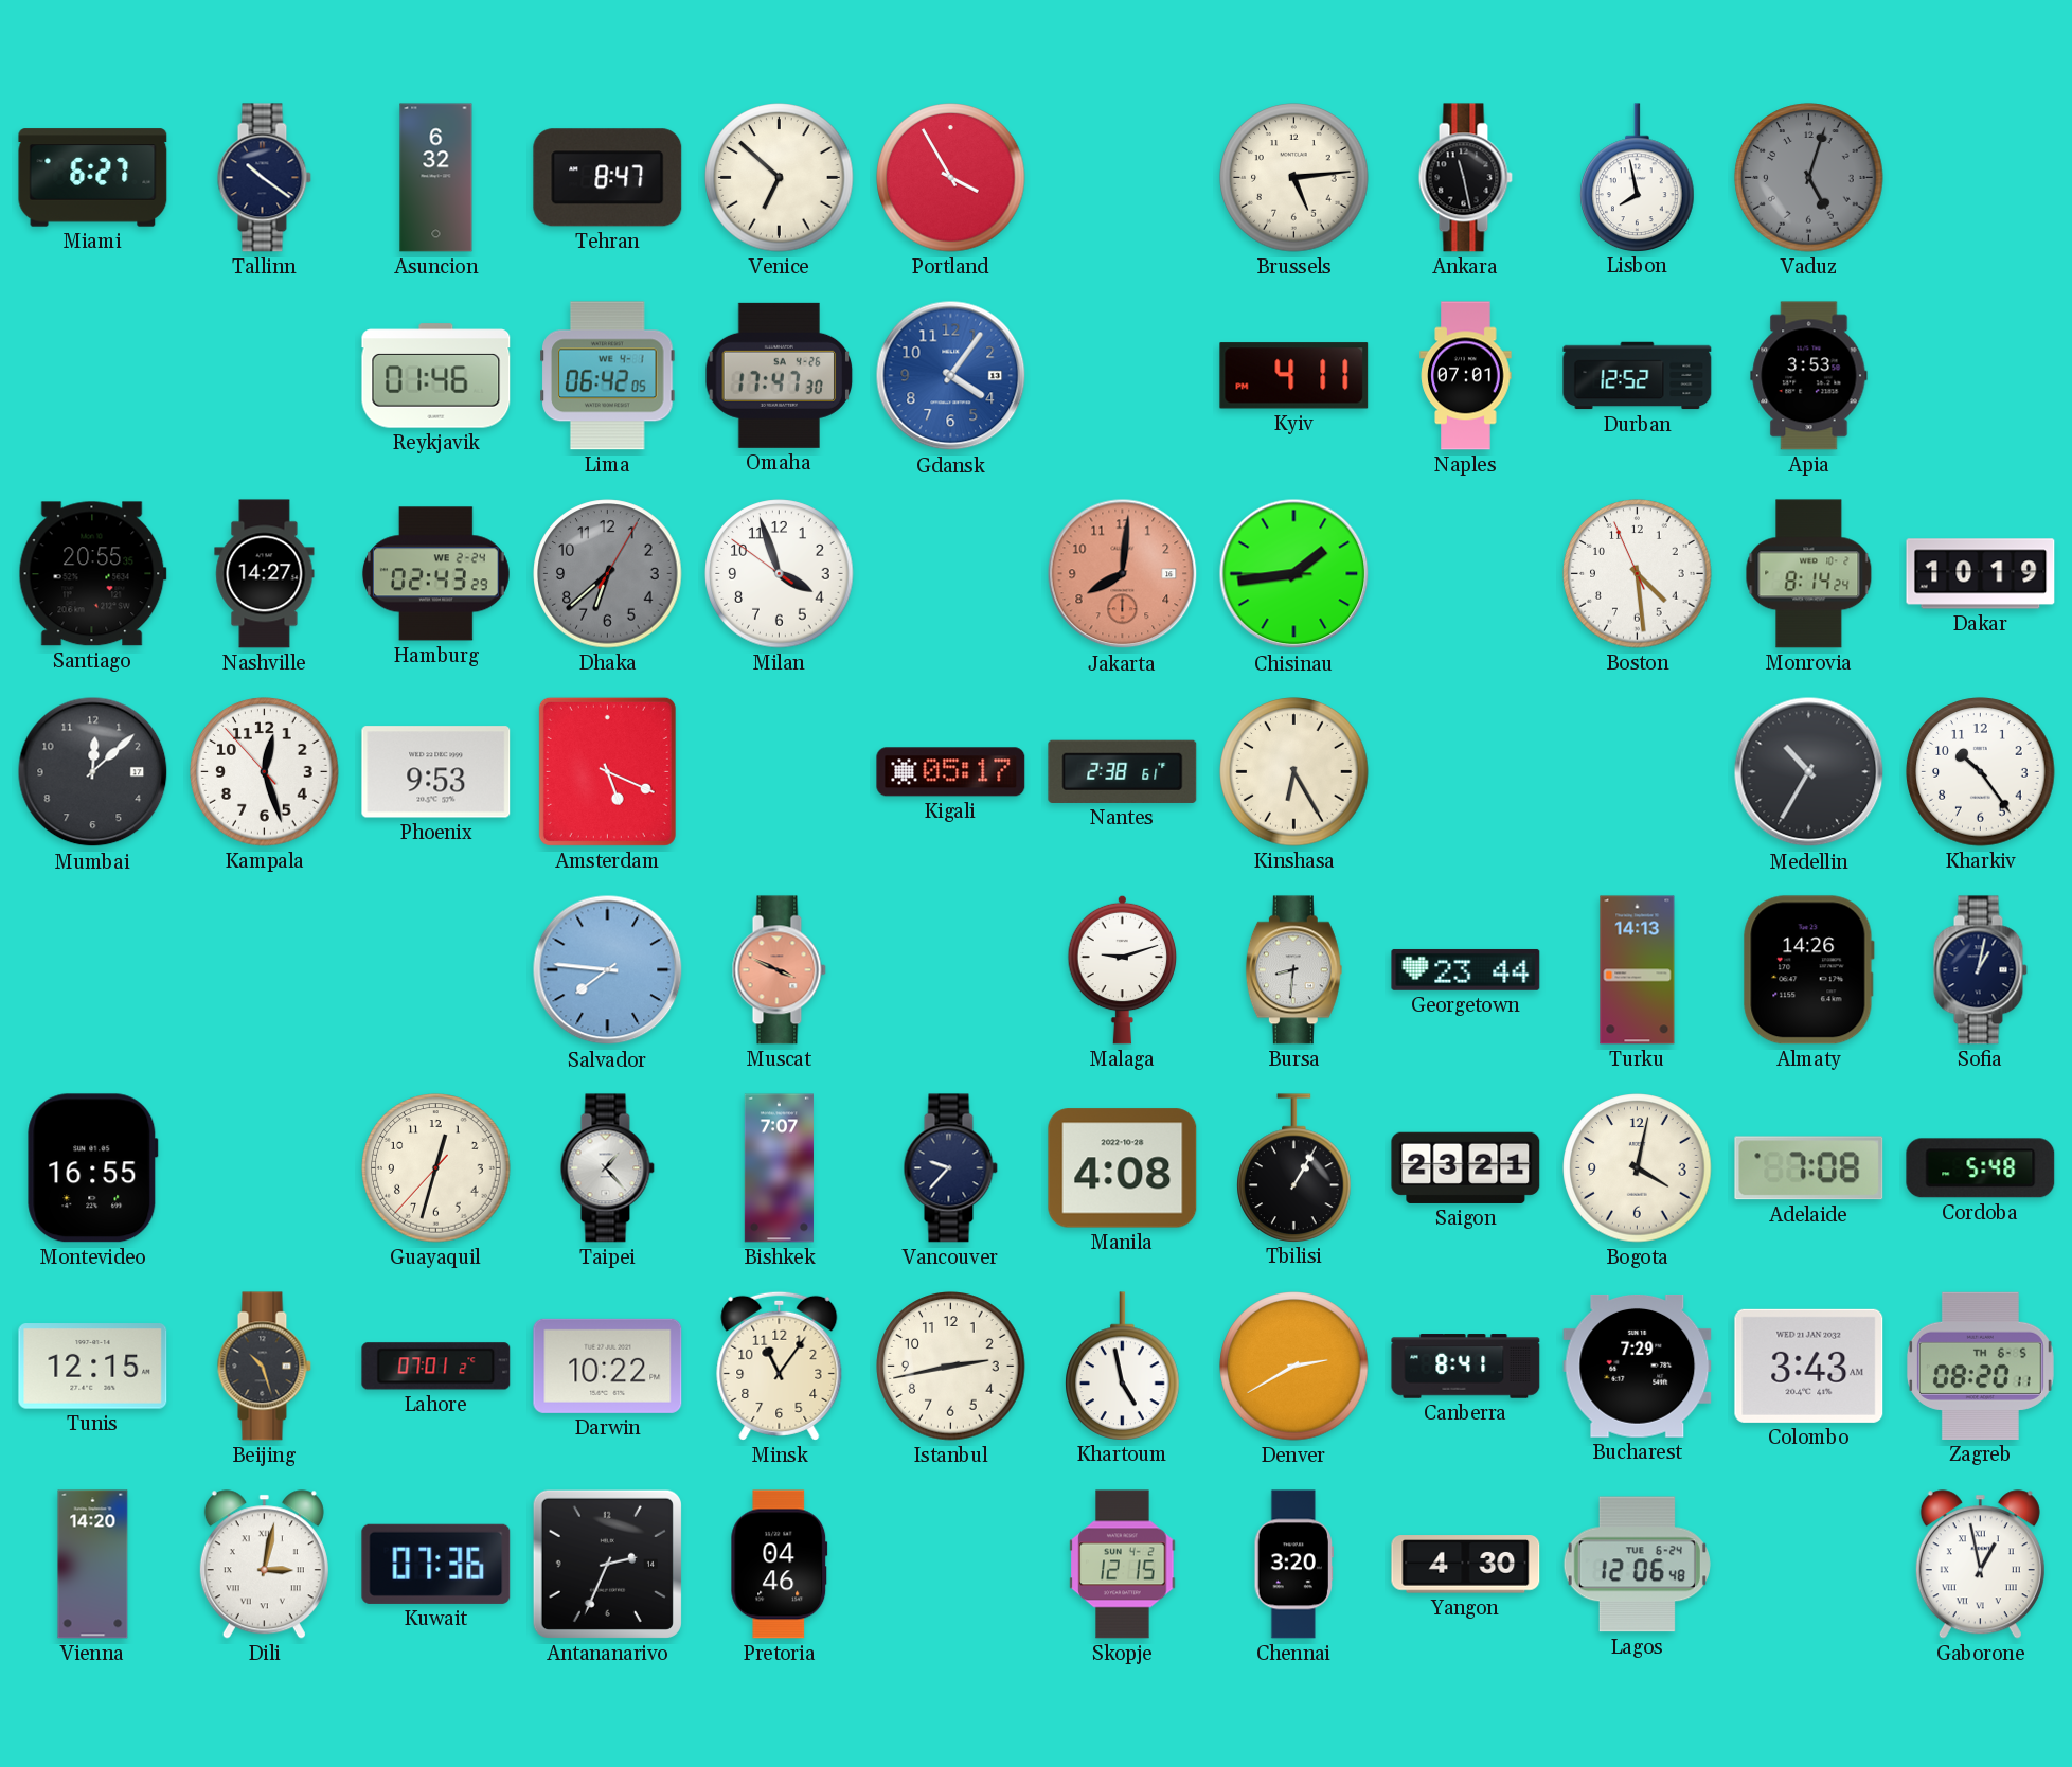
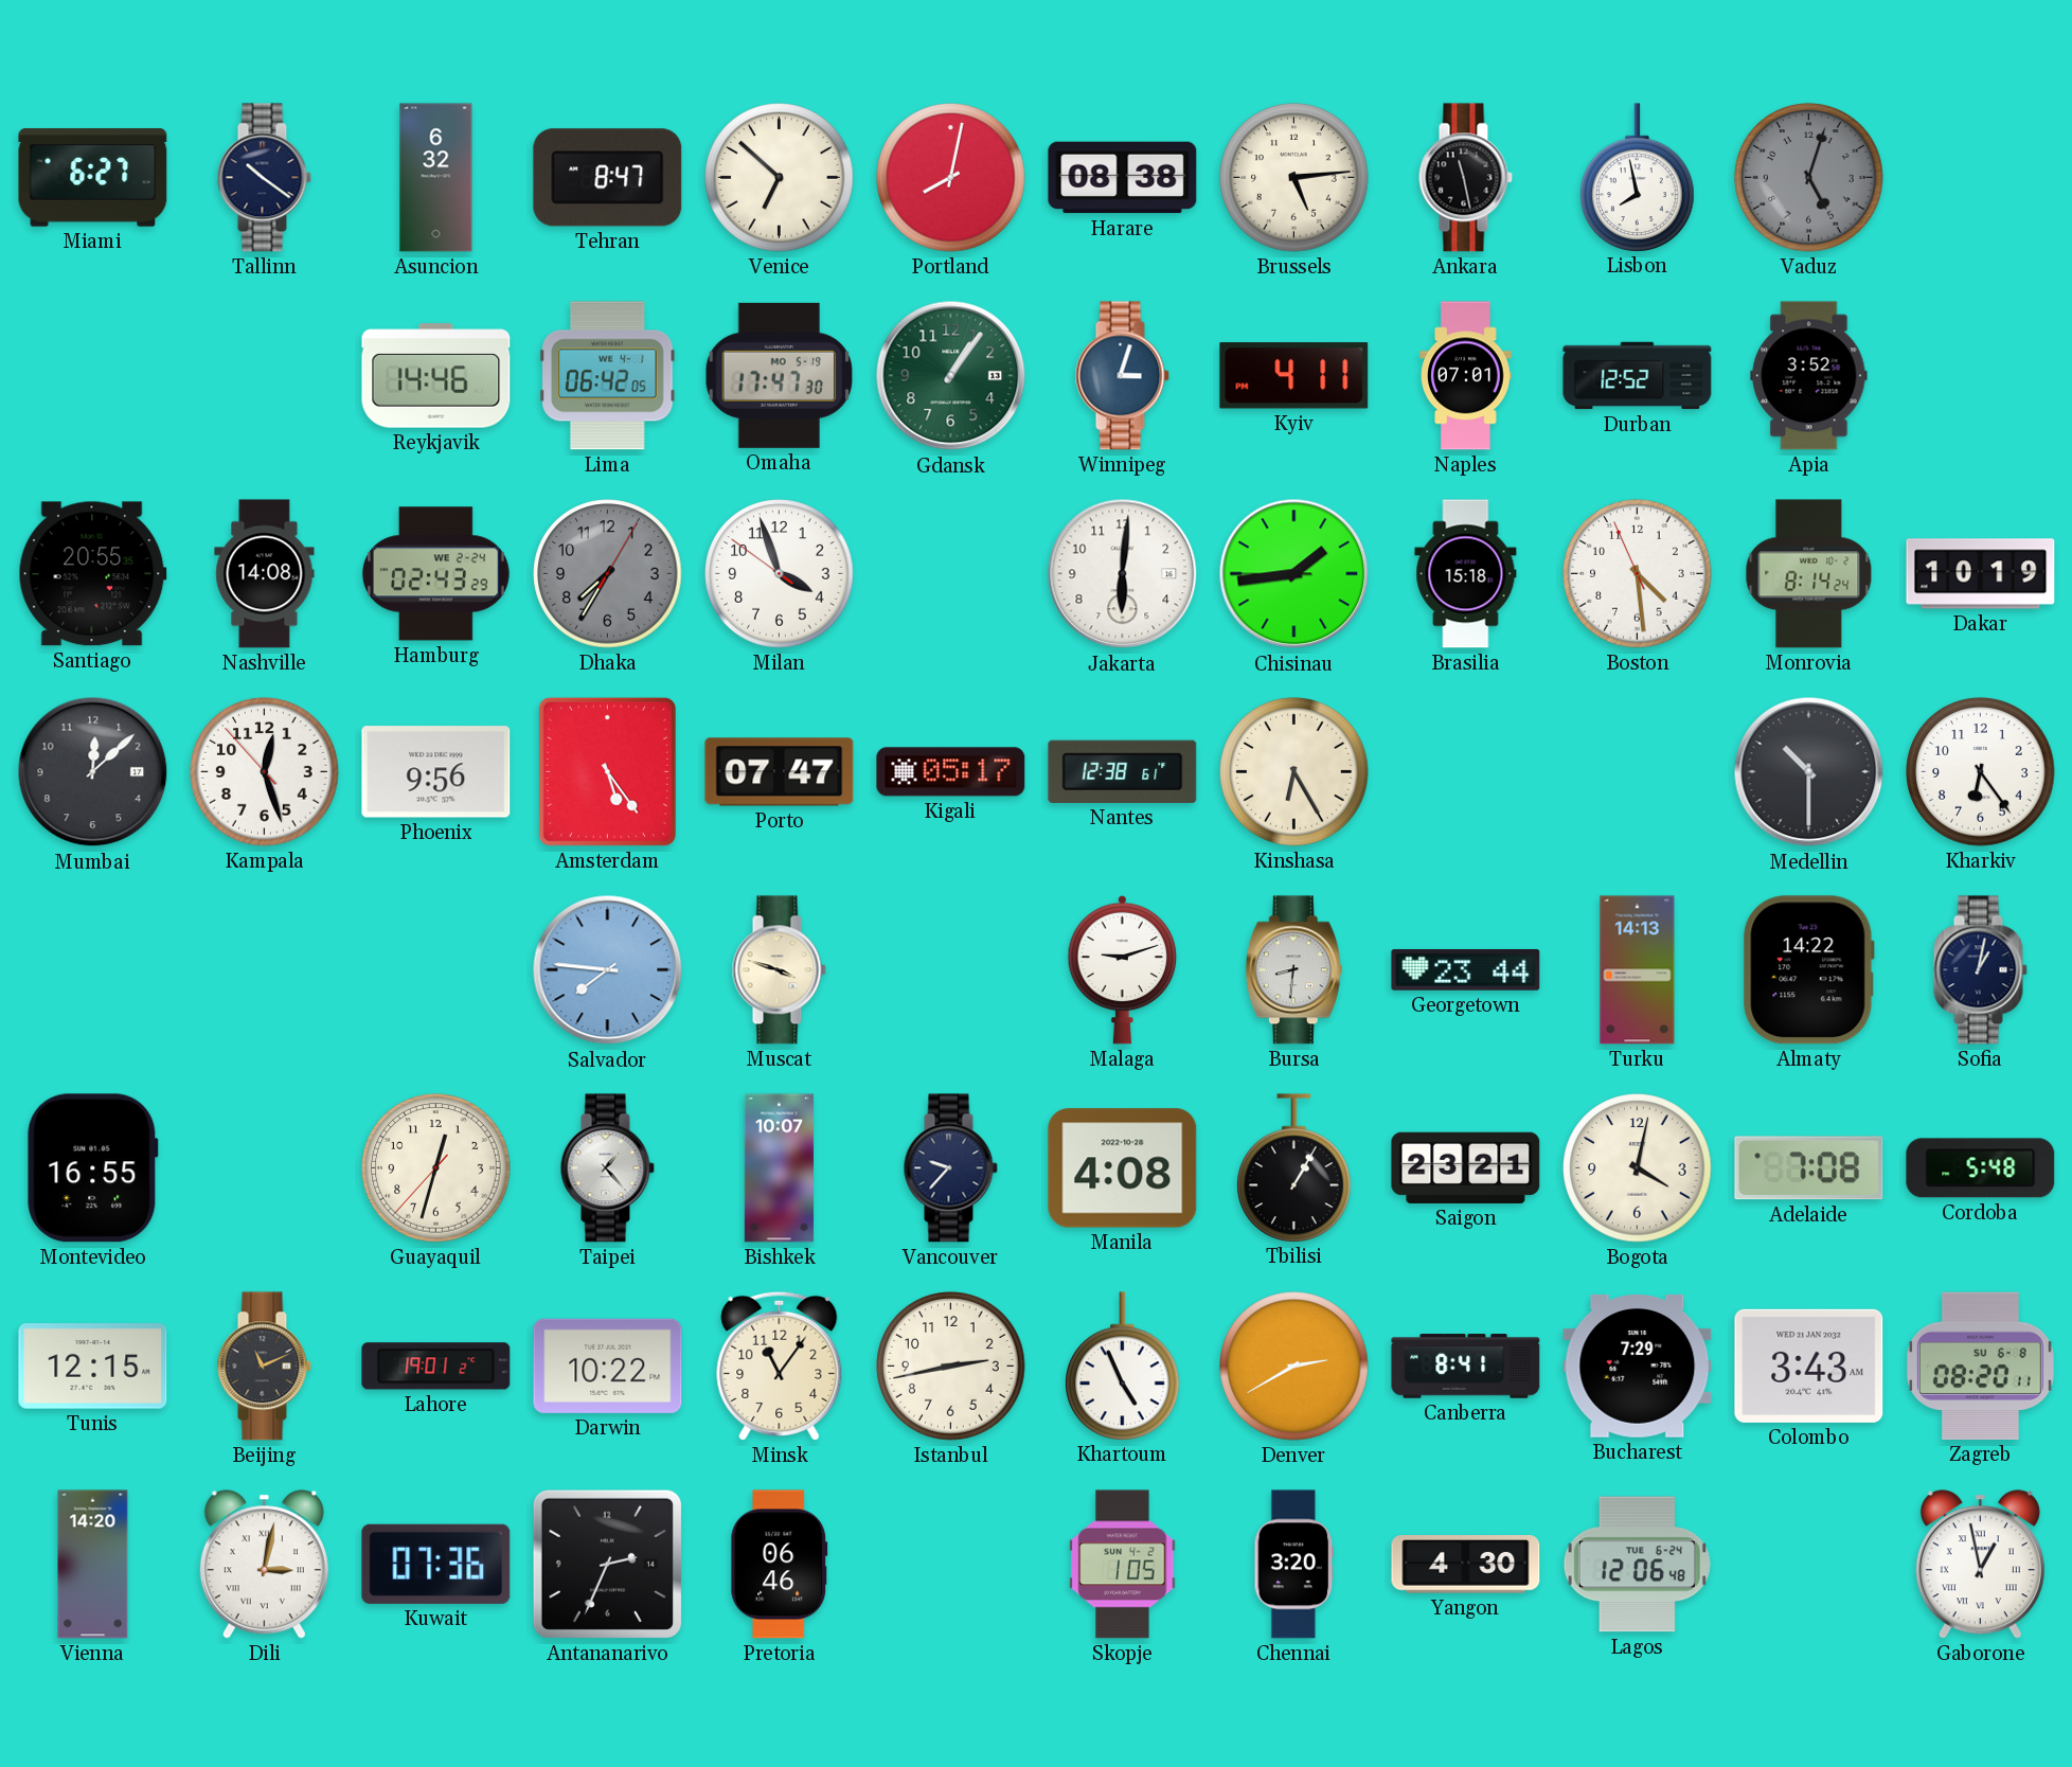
Portland: 3:55 -> 8:02 (951, 178)
Harare: none -> 08:38 (1123, 178)
Reykjavik: 01:46 -> 14:46 (436, 376)
Omaha date: SA 4-26 -> MO 5-19 (780, 375)
Gdansk: 4:06 -> 1:06 (951, 376)
Gdansk dial: blue -> green (951, 376)
Winnipeg: none -> 3:03 (1122, 376)
Apia: 3:53 -> 3:52 (1809, 376)
Nashville: 14:27 -> 14:08 (265, 574)
Dhaka: 6:38 -> 7:35 (608, 574)
Jakarta: 8:01 -> 6:01 (1123, 574)
Jakarta dial: salmon -> white (1123, 574)
Brasilia: none -> 15:18 (1466, 574)
Phoenix: 9:53 -> 9:56 (436, 772)
Amsterdam: 5:19 -> 5:24 (607, 771)
Porto: none -> 07:47 (780, 772)
Nantes: 2:38 -> 12:38 (1123, 771)
Medellin: 10:35 -> 10:30 (1809, 772)
Kharkiv: 10:24 -> 6:24 (1981, 772)
Muscat: 3:49 -> 3:48 (779, 970)
Muscat dial: salmon -> cream (779, 970)
Almaty: 14:26 -> 14:22 (1808, 970)
Bishkek: 7:07 -> 10:07 (779, 1168)
Beijing: 10:27 -> 11:11 (264, 1367)
Lahore: 07:01 -> 19:01 (436, 1367)
Khartoum: 4:58 -> 4:56 (1123, 1366)
Zagreb date: TH 6-5 -> SU 6-8 (1980, 1366)
Pretoria: 04:46 -> 06:46 (780, 1565)
Skopje: 12:15 -> 1:05 (1123, 1565)
